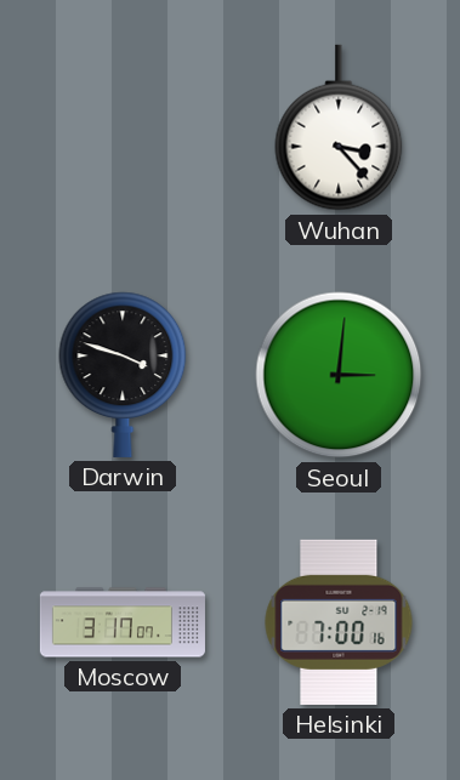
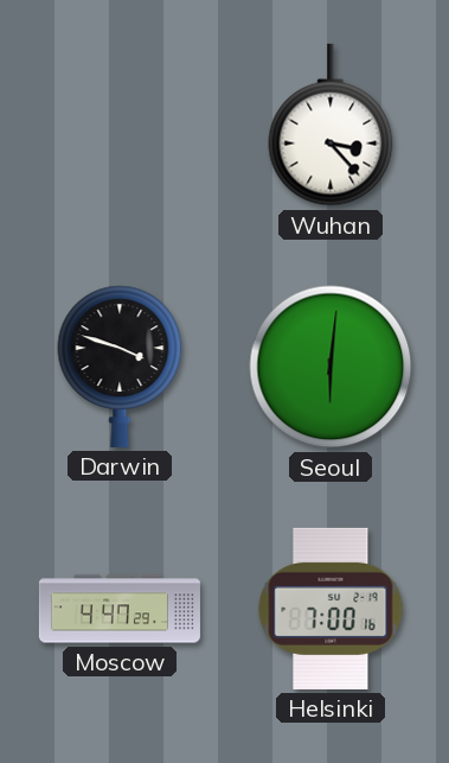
Seoul: 3:01 -> 6:01 (331, 367)
Moscow: 3:17 -> 4:47 (120, 609)
